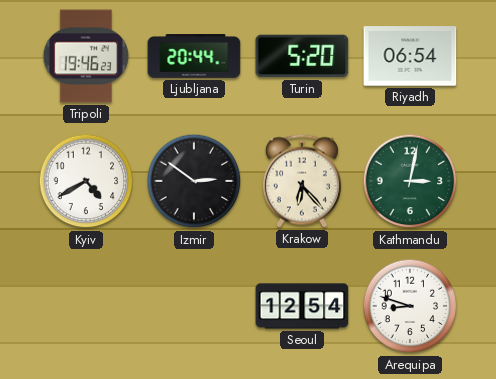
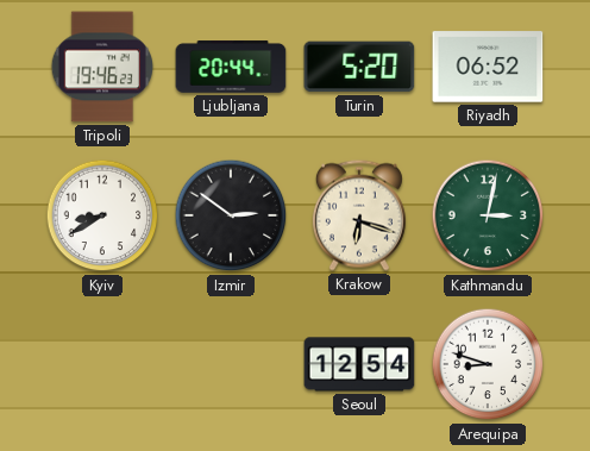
Riyadh: 06:54 -> 06:52 (488, 67)
Kyiv: 4:40 -> 8:40 (102, 215)
Krakow: 6:23 -> 6:18 (359, 215)
